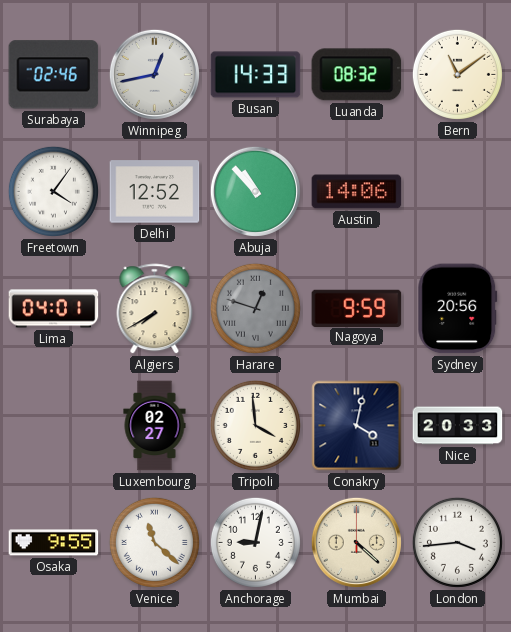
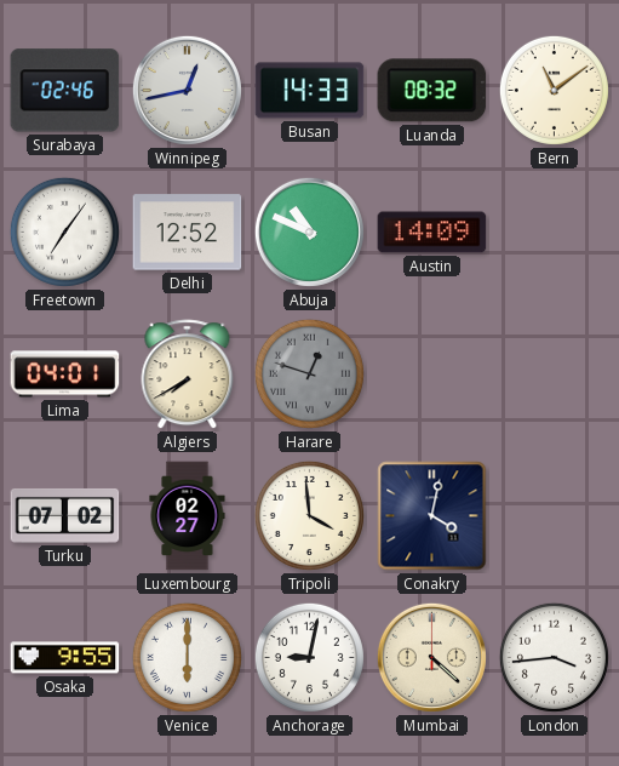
Freetown: 4:06 -> 7:06 (64, 231)
Abuja: 10:53 -> 10:49 (309, 231)
Austin: 14:06 -> 14:09 (432, 233)
Nagoya: 9:59 -> none (357, 308)
Sydney: 20:56 -> none (458, 309)
Turku: none -> 07:02 (65, 515)
Nice: 20:33 -> none (458, 426)
Venice: 11:22 -> 6:00 (187, 657)
